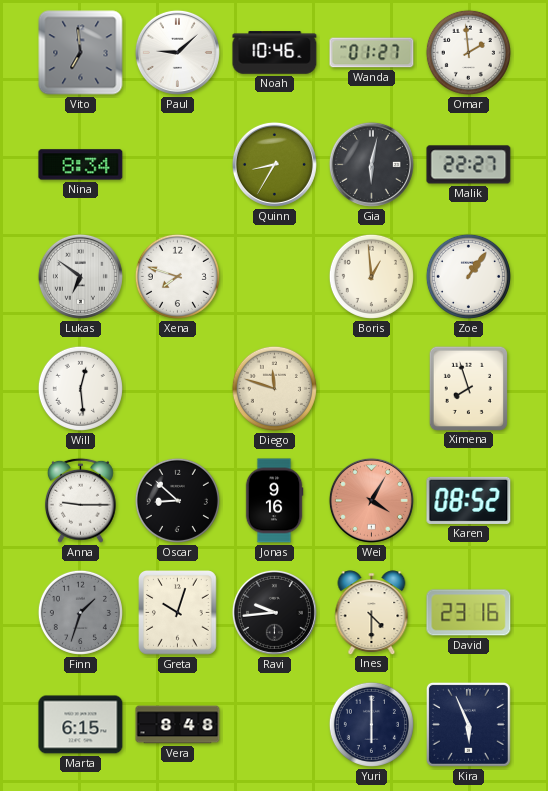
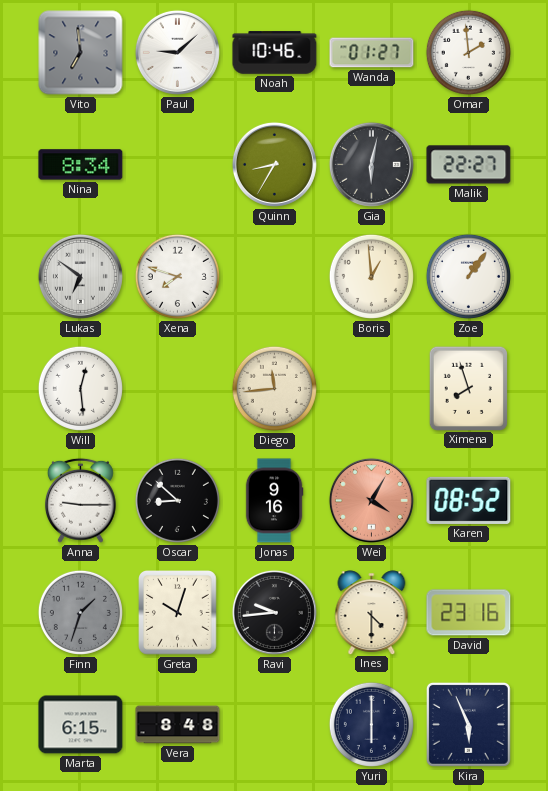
Diego: 11:48 -> 11:44 (274, 388)
